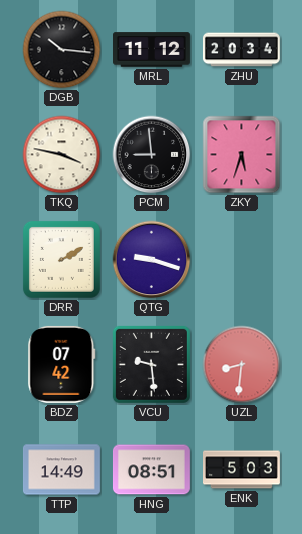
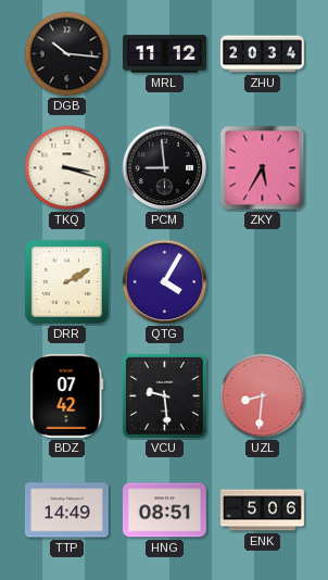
TKQ: 3:47 -> 3:18 (67, 168)
ZKY: 5:33 -> 5:35 (263, 168)
QTG: 9:18 -> 4:05 (165, 282)
ENK: 5:03 -> 5:06 (263, 510)
